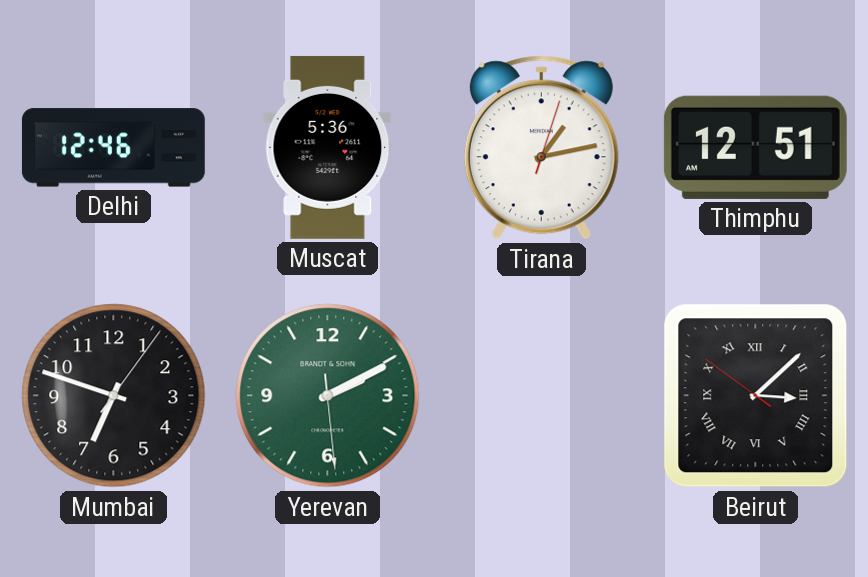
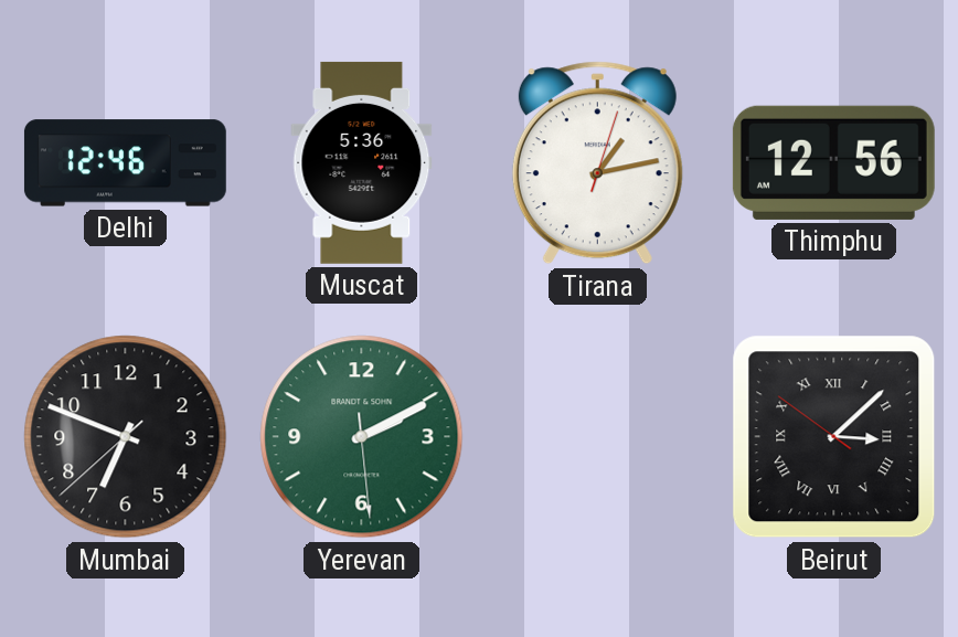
Thimphu: 12:51 -> 12:56 (833, 162)
Mumbai: 6:48:06 -> 6:48:38 (126, 437)
